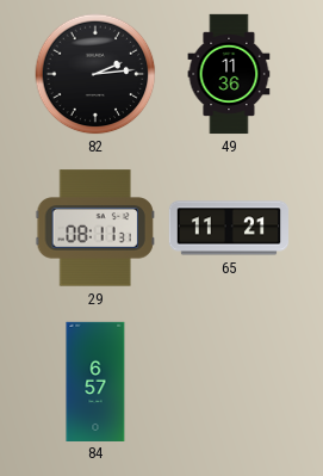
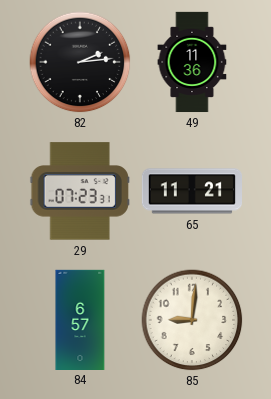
29: 08:11 -> 07:23 (80, 191)
85: none -> 9:01 (192, 320)
